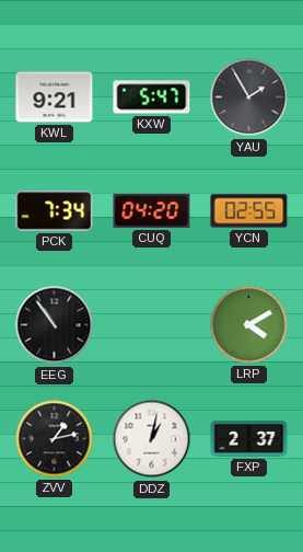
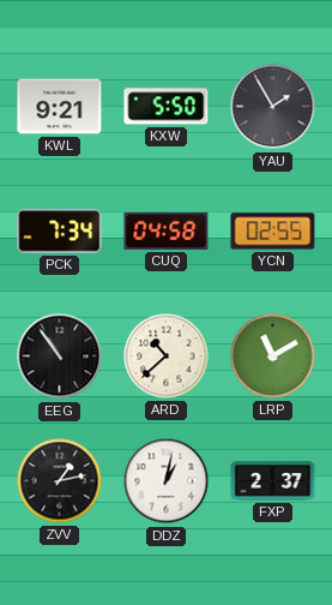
KXW: 5:47 -> 5:50 (167, 107)
CUQ: 04:20 -> 04:58 (167, 230)
ARD: none -> 10:38 (167, 357)
LRP: 4:10 -> 11:10 (273, 357)
